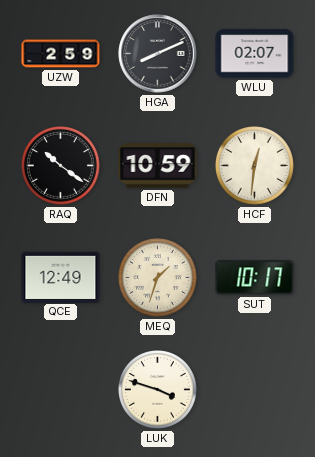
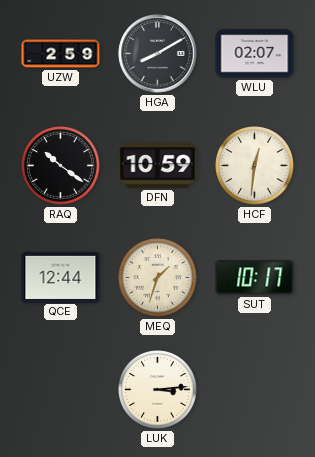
HGA: 8:11 -> 8:10 (158, 54)
QCE: 12:49 -> 12:44 (61, 277)
LUK: 3:48 -> 3:14 (158, 390)
